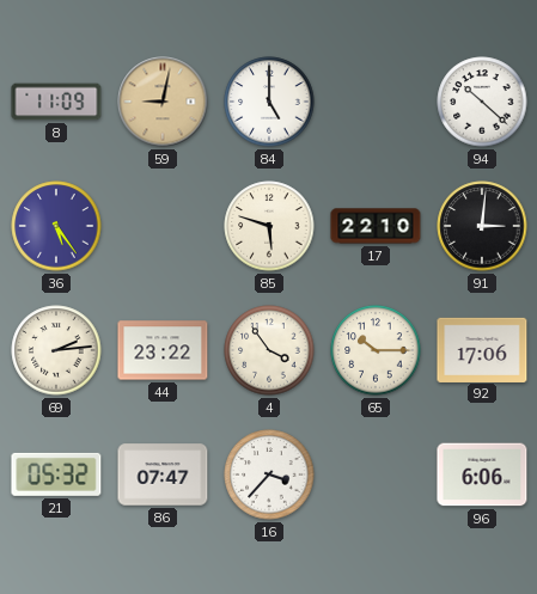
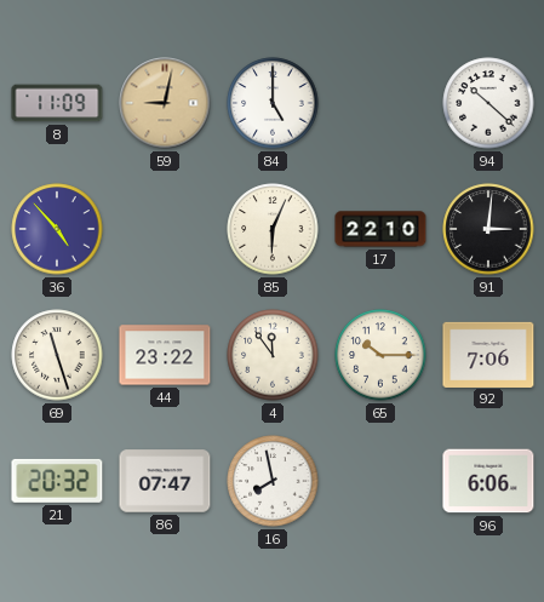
36: 5:24 -> 4:53 (57, 229)
85: 5:48 -> 6:04 (273, 229)
69: 2:14 -> 11:27 (57, 355)
4: 3:54 -> 11:54 (273, 355)
92: 17:06 -> 7:06 (488, 354)
21: 05:32 -> 20:32 (57, 481)
16: 3:37 -> 7:58 (273, 481)
